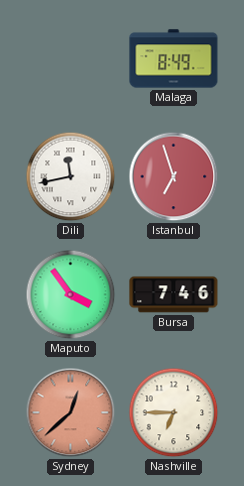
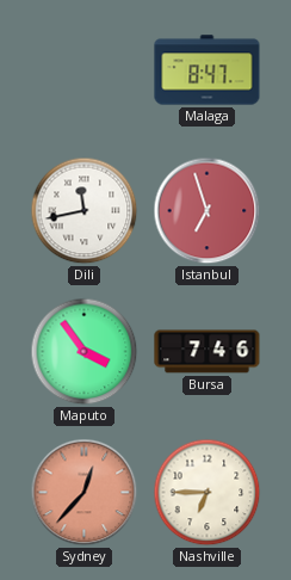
Malaga: 8:49 -> 8:47 (208, 70)
Sydney: 12:38 -> 12:37 (85, 493)
